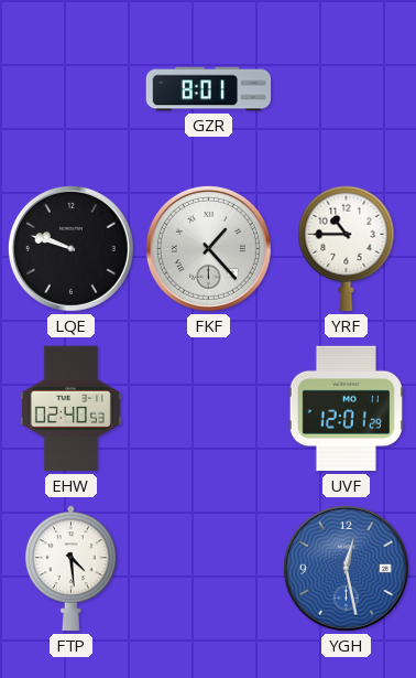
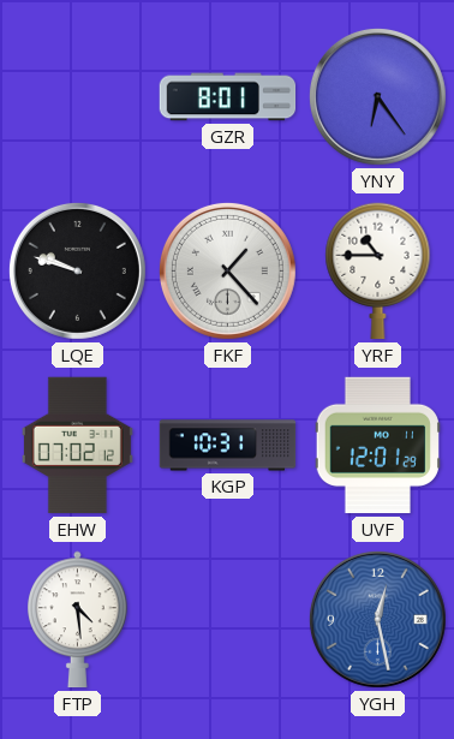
YNY: none -> 6:24 (377, 96)
EHW: 02:40 -> 07:02 (77, 446)
KGP: none -> 10:31 (228, 446)
